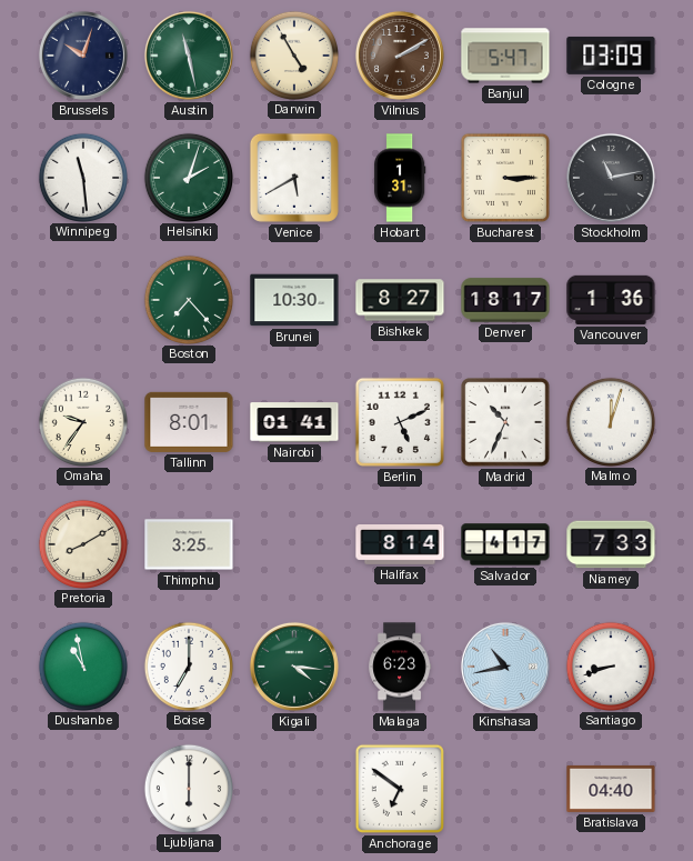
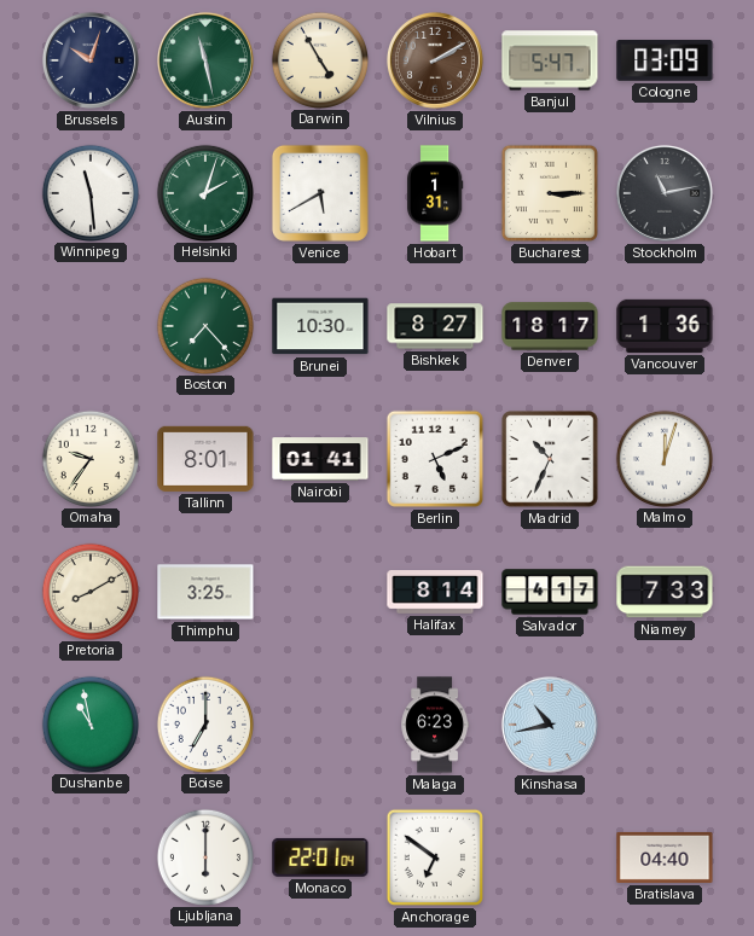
Kigali: 4:16 -> none (294, 667)
Santiago: 8:42 -> none (610, 665)
Monaco: none -> 22:01 (320, 857)
